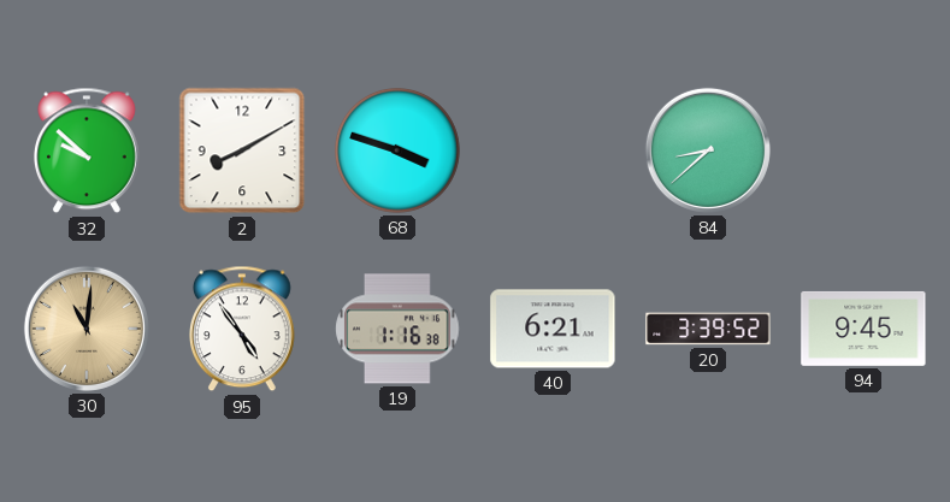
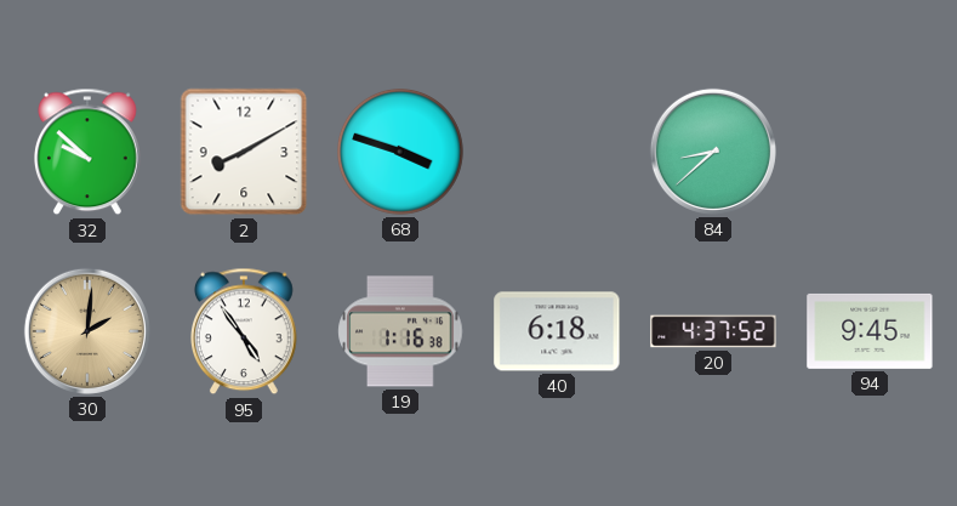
30: 11:01 -> 2:01 (87, 331)
40: 6:21 -> 6:18 (557, 331)
20: 3:39 -> 4:37 (713, 331)
